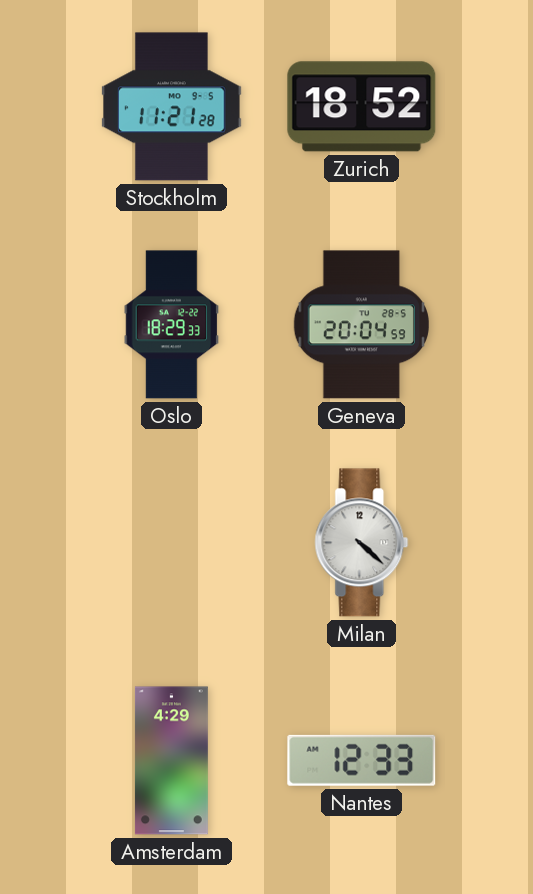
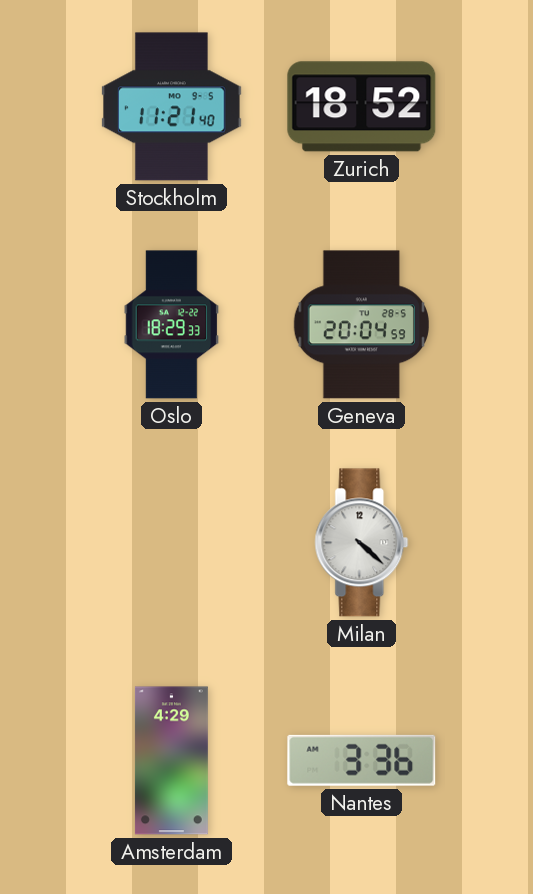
Stockholm: 11:21:28 -> 11:21:40 (172, 107)
Nantes: 12:33 -> 3:36 (362, 760)
